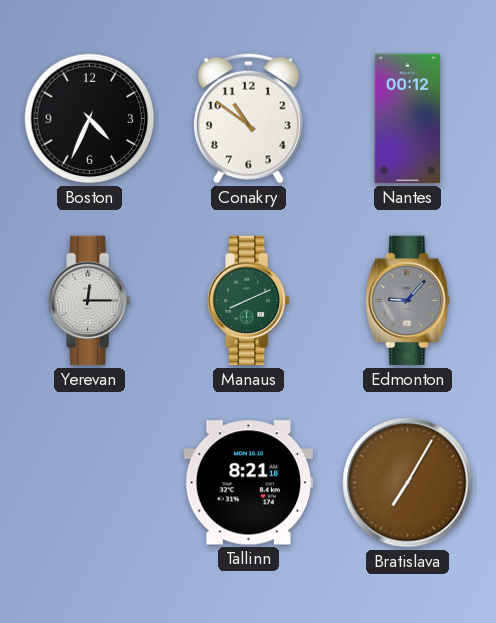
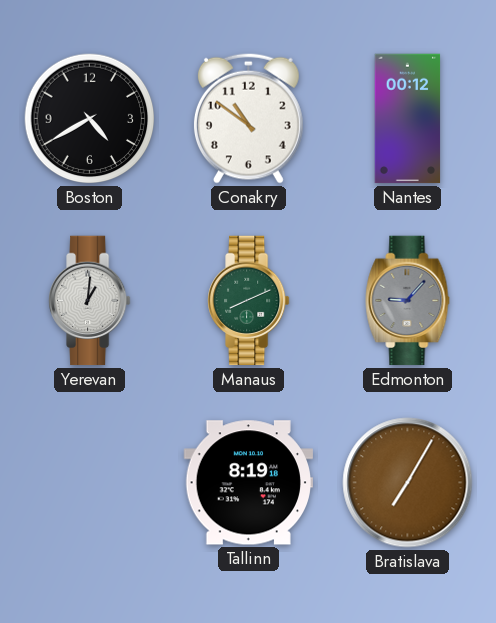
Boston: 4:34 -> 4:40 (90, 119)
Yerevan: 12:15 -> 1:01 (90, 301)
Tallinn: 8:21 -> 8:19 (248, 483)
